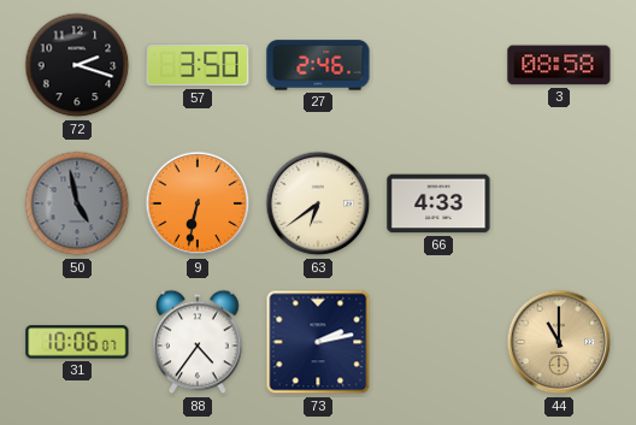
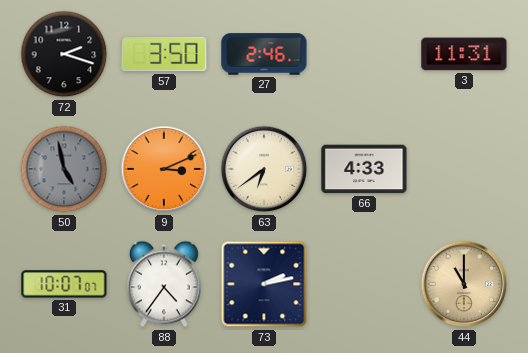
3: 08:58 -> 11:31 (464, 54)
9: 6:32 -> 3:11 (164, 169)
31: 10:06 -> 10:07 (64, 284)
